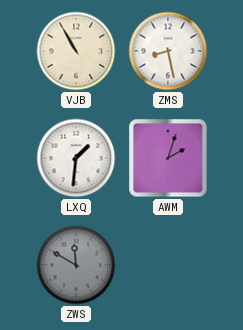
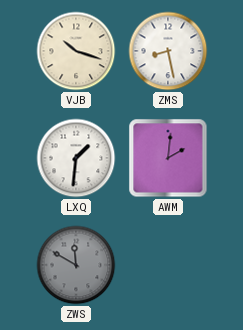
VJB: 10:55 -> 10:18 (76, 51)
AWM: 2:03 -> 2:01 (168, 158)
